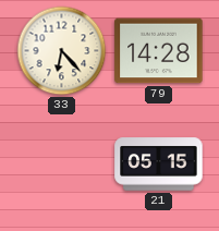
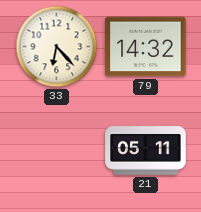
79: 14:28 -> 14:32 (146, 47)
21: 05:15 -> 05:11 (146, 151)
